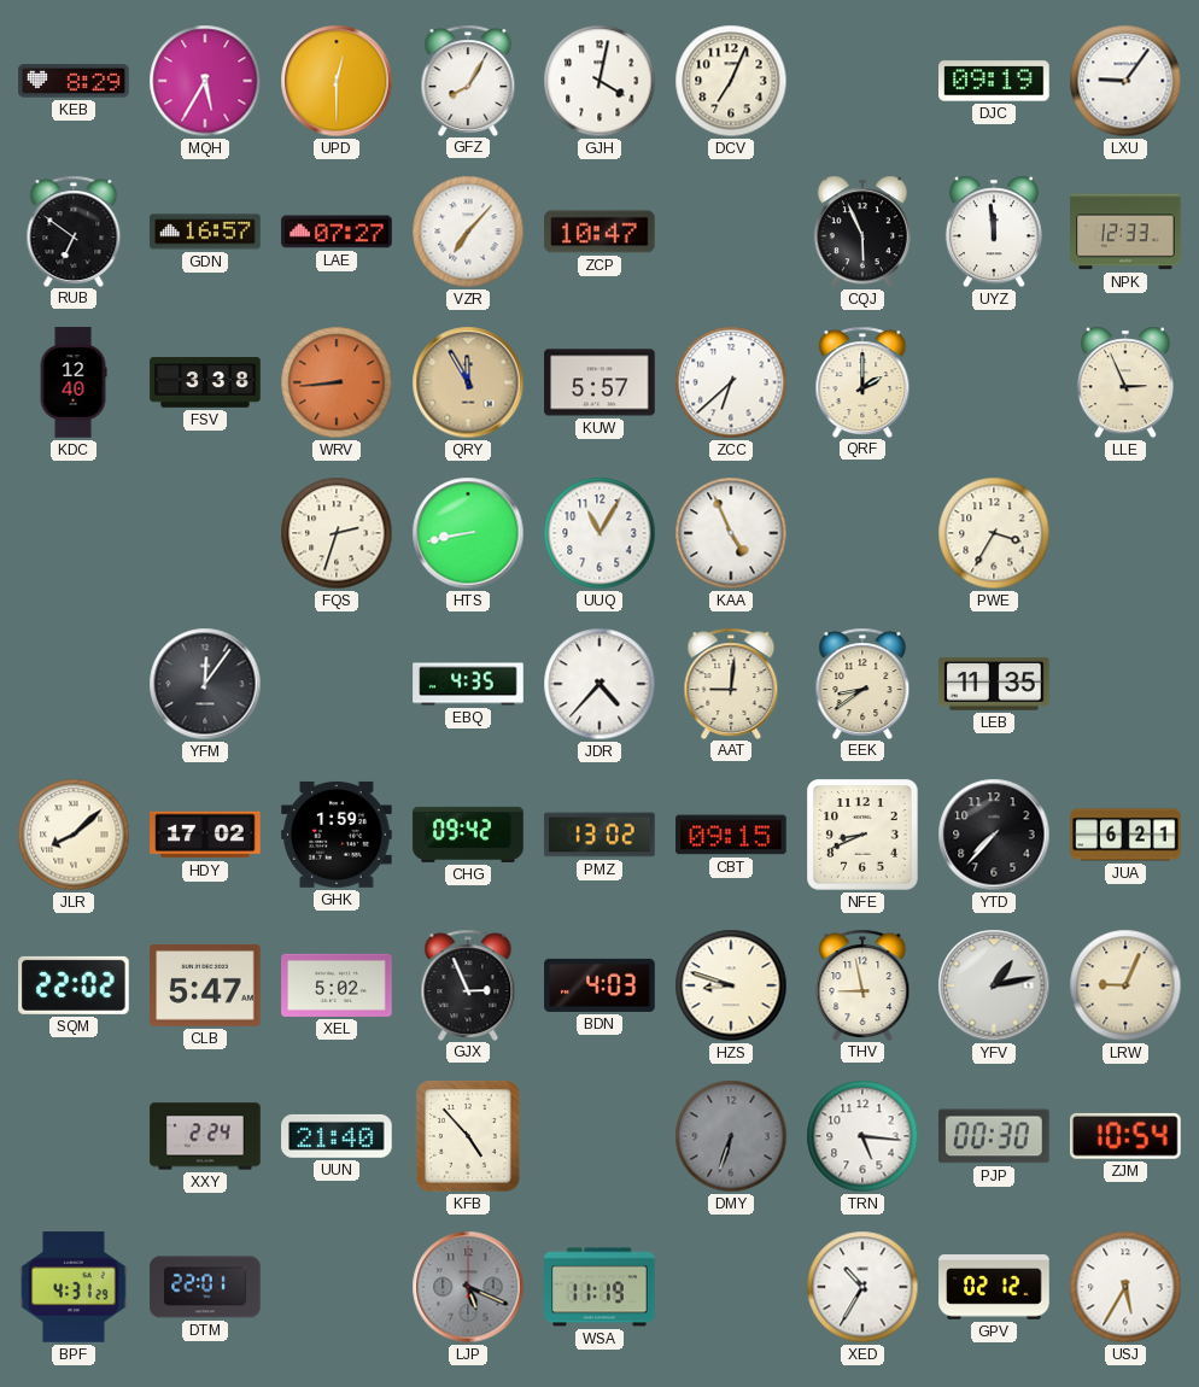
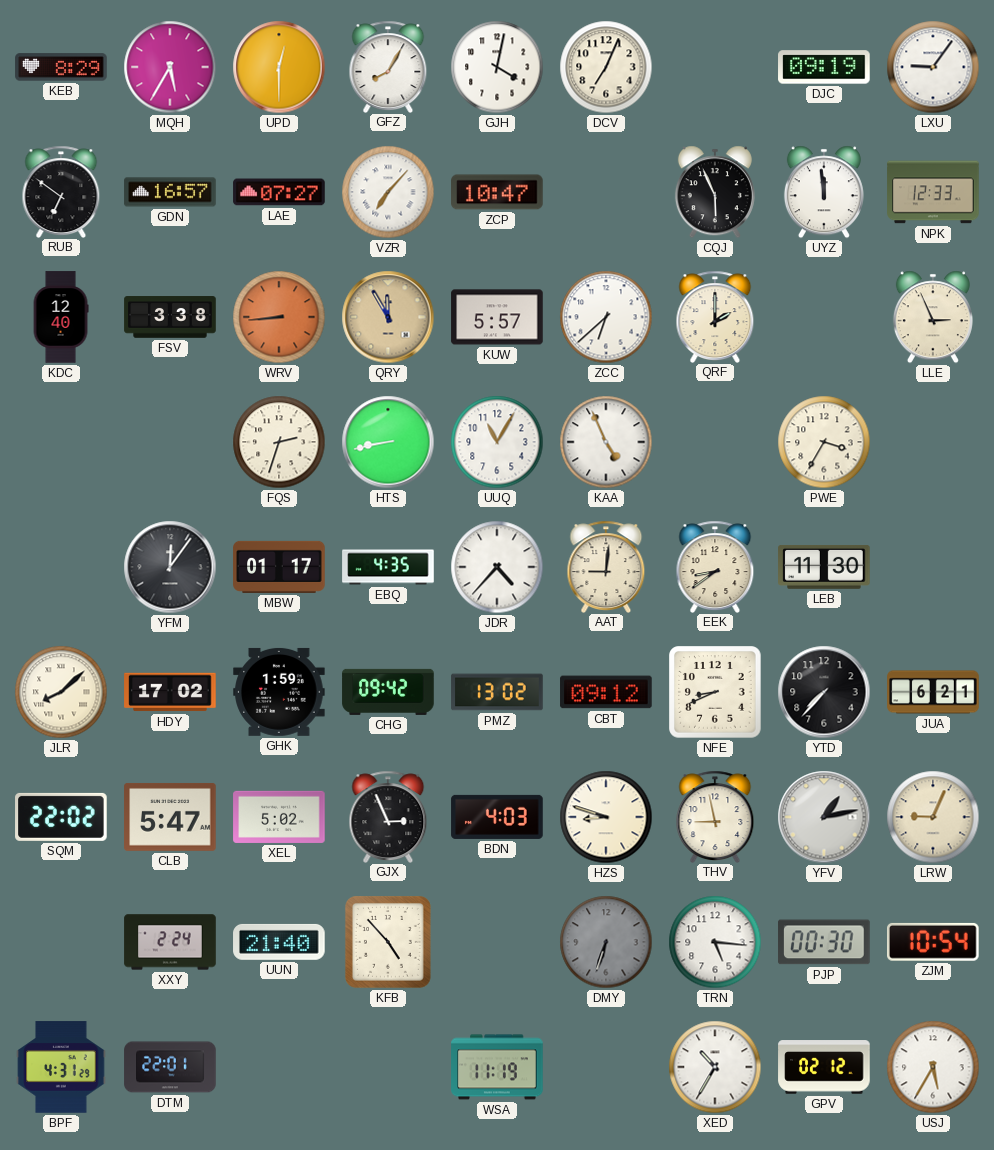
MBW: none -> 01:17 (279, 567)
LEB: 11:35 -> 11:30 (824, 567)
CBT: 09:15 -> 09:12 (606, 692)
LJP: 5:19 -> none (468, 1287)
